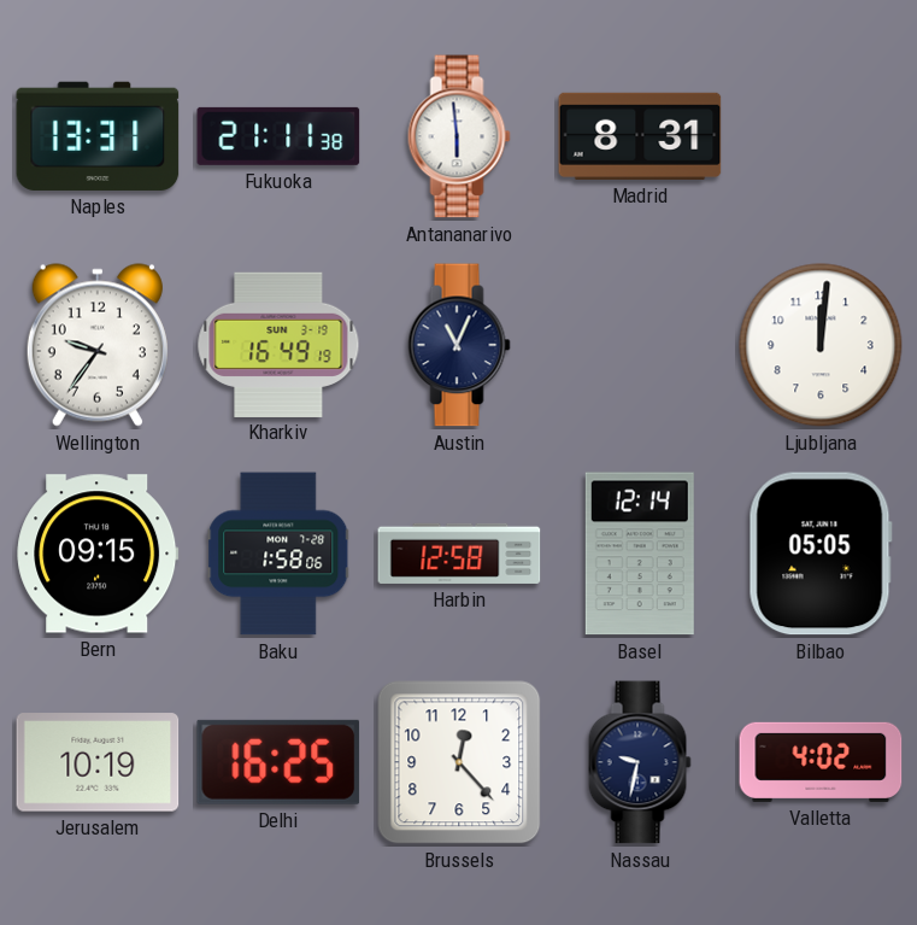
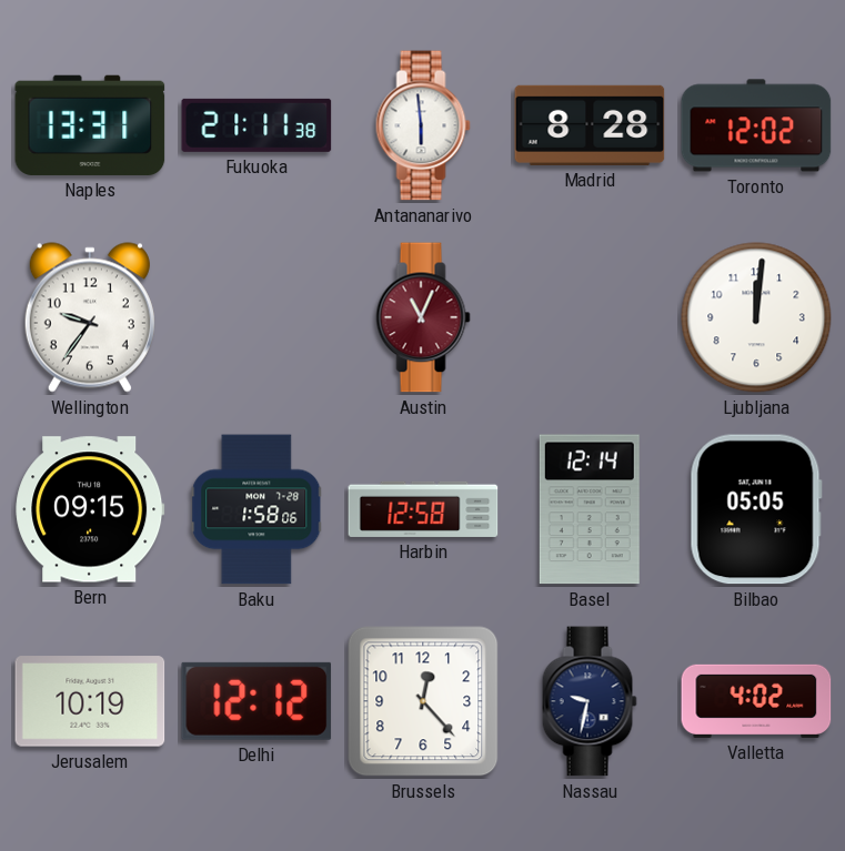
Madrid: 8:31 -> 8:28 (590, 125)
Toronto: none -> 12:02 (756, 125)
Kharkiv: 16:49 -> none (278, 344)
Austin dial: navy -> burgundy (423, 317)
Delhi: 16:25 -> 12:12 (256, 701)
